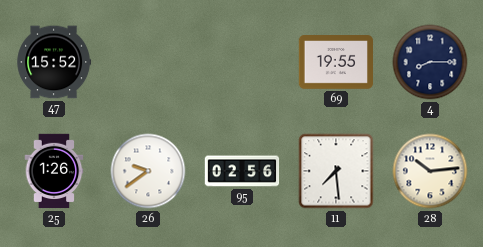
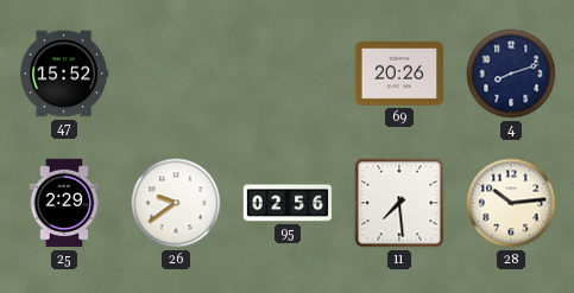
69: 19:55 -> 20:26 (399, 74)
4: 8:15 -> 8:12 (511, 74)
25: 1:26 -> 2:29 (64, 203)
